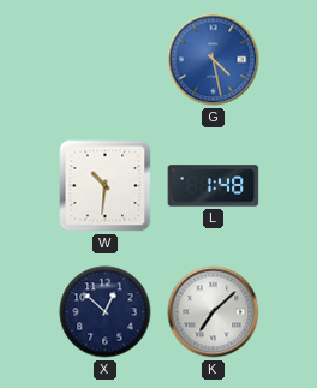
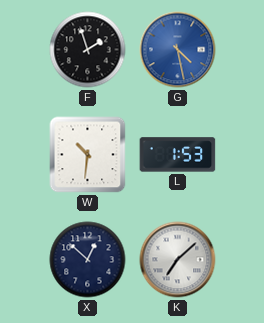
F: none -> 1:57 (88, 50)
L: 1:48 -> 1:53 (178, 155)
